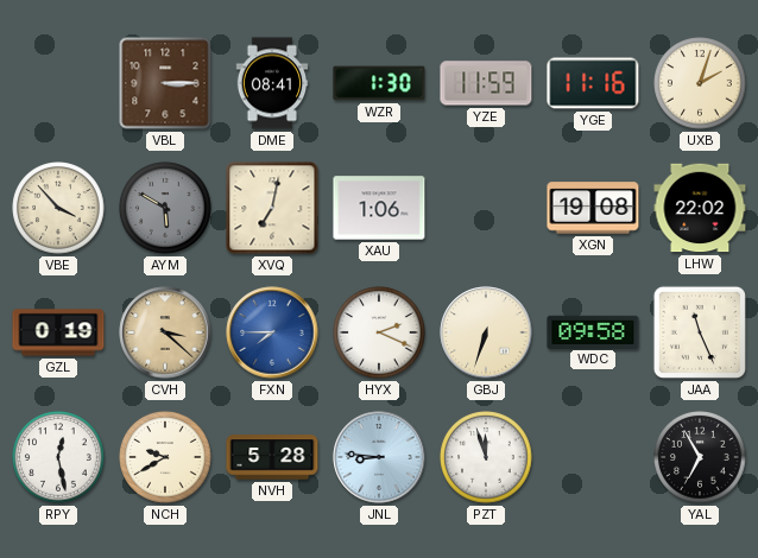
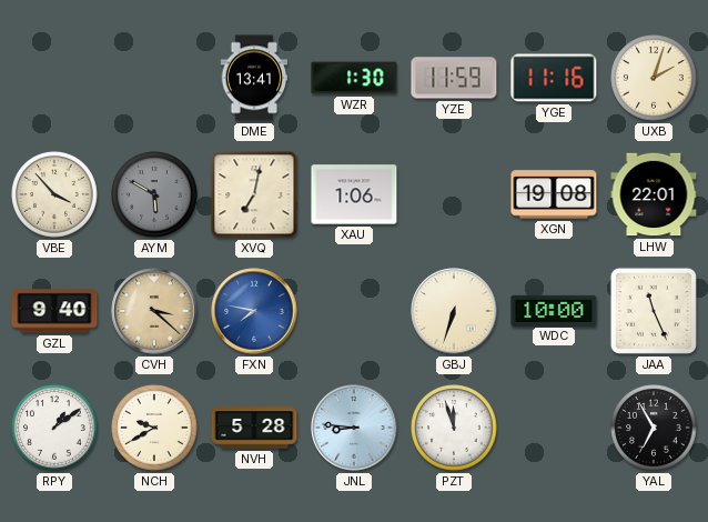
VBL: 3:15 -> none (165, 83)
DME: 08:41 -> 13:41 (254, 78)
LHW: 22:02 -> 22:01 (654, 194)
GZL: 0:19 -> 9:40 (54, 311)
FXN: 7:45 -> 7:47 (254, 311)
HYX: 2:19 -> none (379, 332)
WDC: 09:58 -> 10:00 (554, 310)
RPY: 12:28 -> 1:09 (54, 428)
